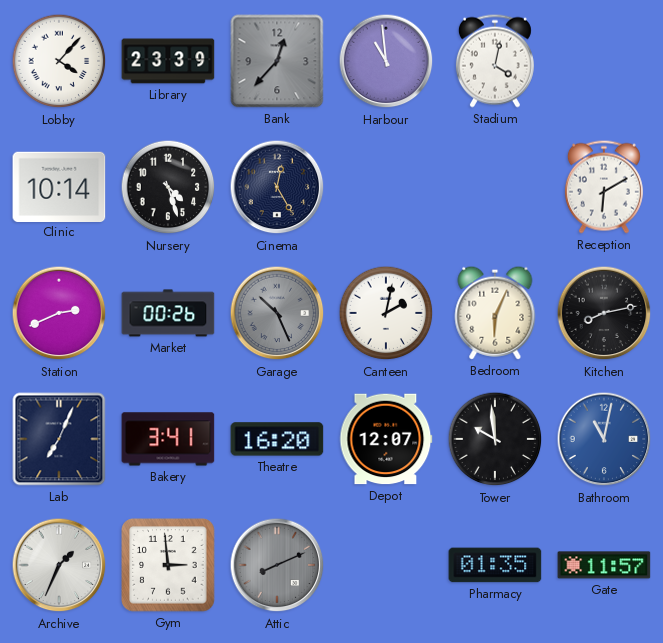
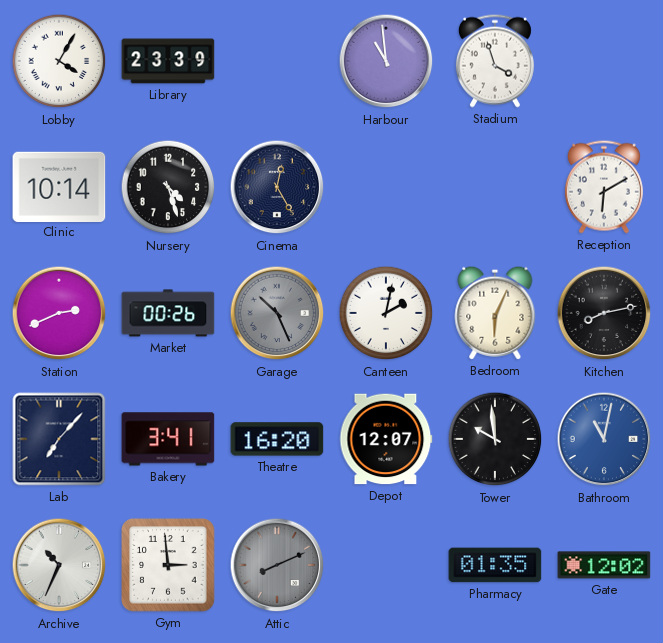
Lobby: 4:07 -> 4:05 (59, 61)
Bank: 12:37 -> none (277, 61)
Stadium: 4:02 -> 3:57 (495, 61)
Lab: 7:04 -> 7:07 (59, 439)
Archive: 1:34 -> 10:34 (59, 565)
Gate: 11:57 -> 12:02 (604, 565)
